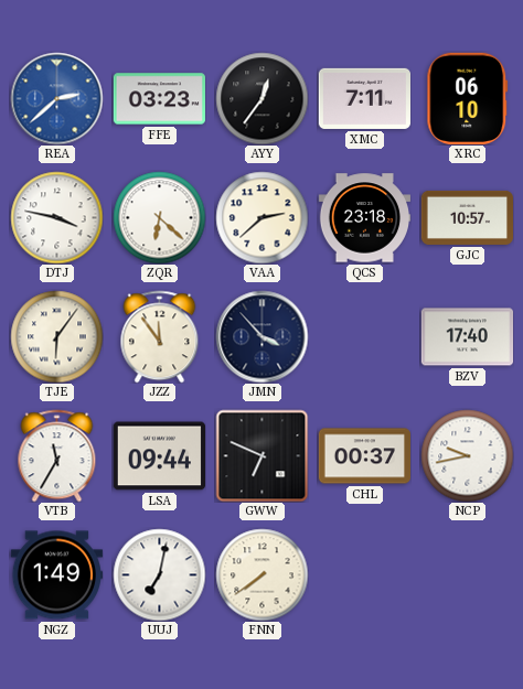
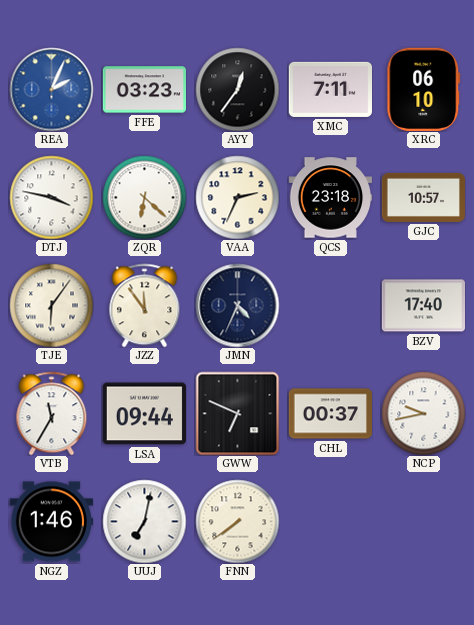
REA: 2:38 -> 2:04 (51, 89)
VAA: 2:38 -> 2:34 (237, 197)
JMN: 3:53 -> 4:34 (237, 305)
NGZ: 1:49 -> 1:46 (51, 522)
